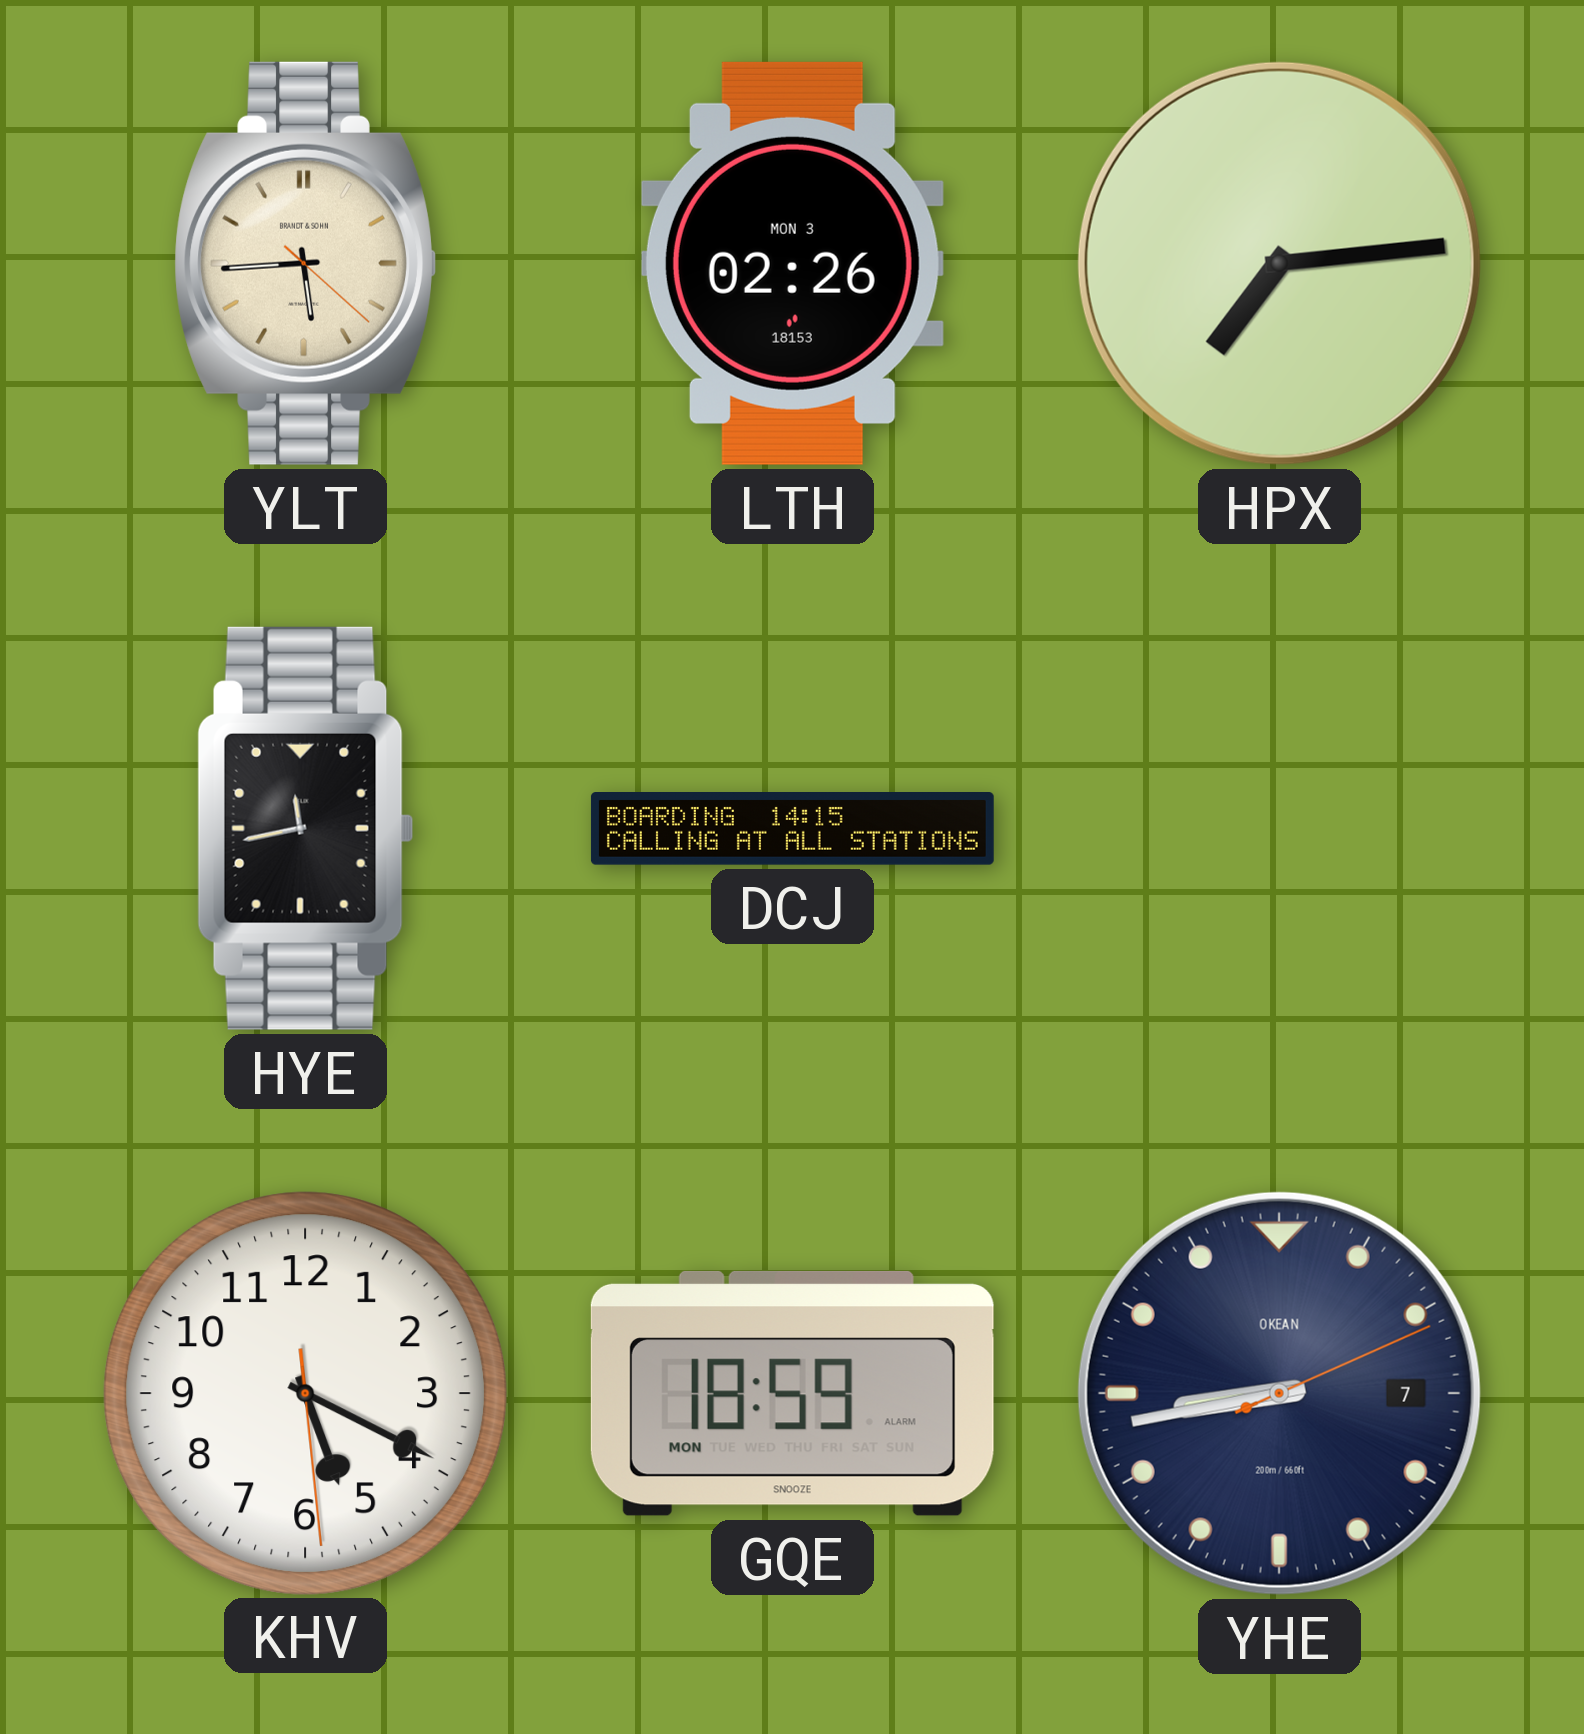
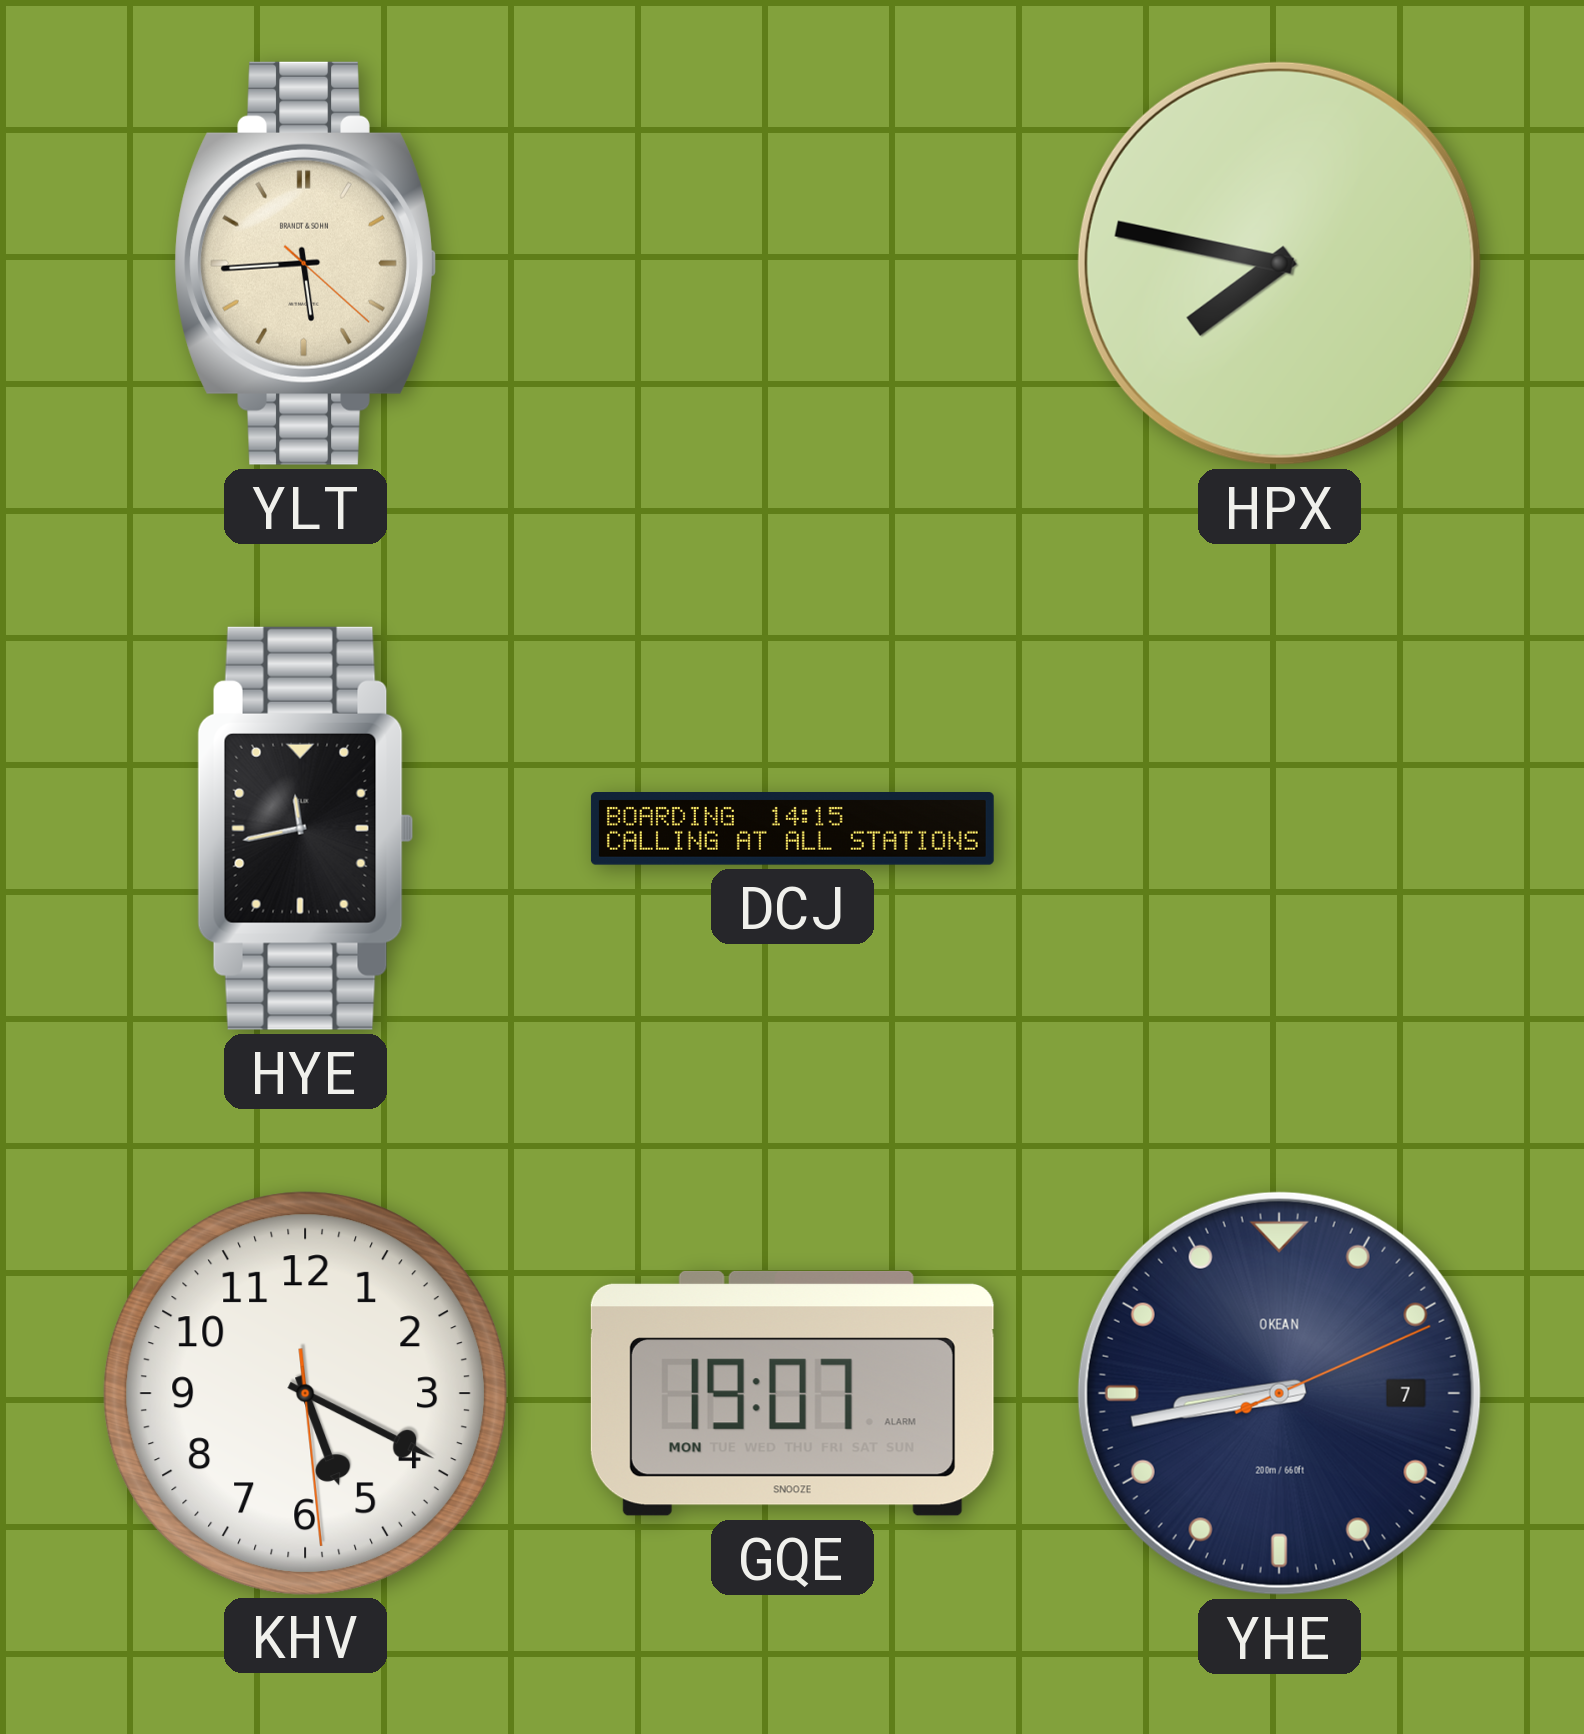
LTH: 02:26 -> none (792, 263)
HPX: 7:14 -> 7:47 (1279, 263)
GQE: 18:59 -> 19:07 (792, 1393)
